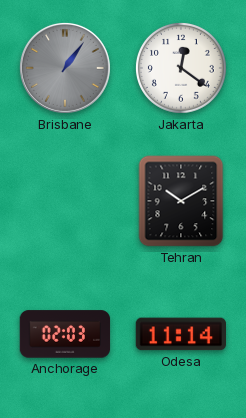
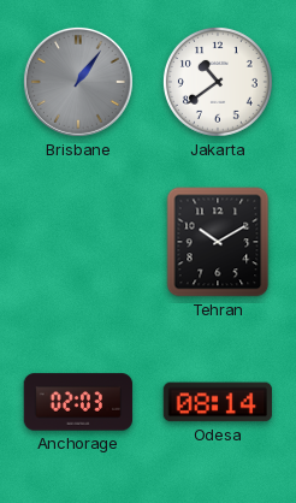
Jakarta: 12:21 -> 10:39 (218, 82)
Odesa: 11:14 -> 08:14 (217, 402)
